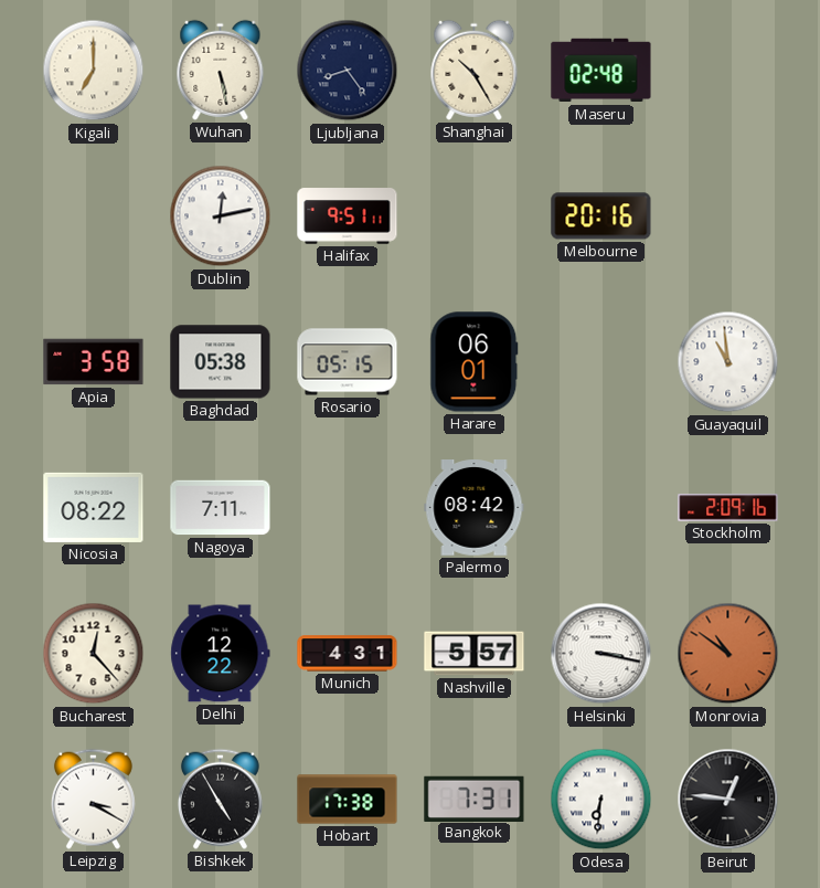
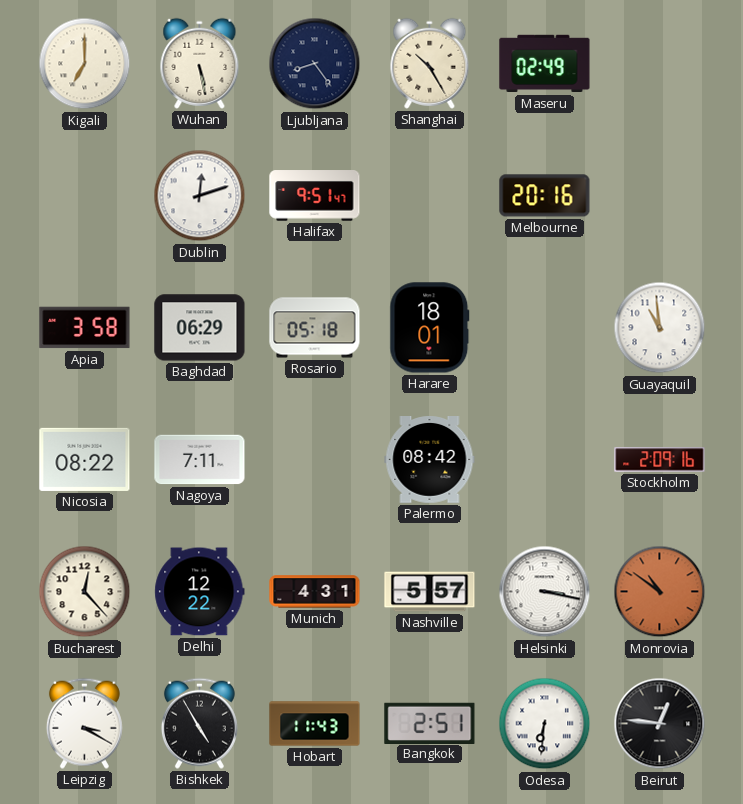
Maseru: 02:48 -> 02:49 (545, 64)
Dublin: 12:13 -> 12:12 (200, 196)
Halifax: 9:51:11 -> 9:51:47 (315, 196)
Baghdad: 05:38 -> 06:29 (200, 328)
Rosario: 05:15 -> 05:18 (315, 328)
Harare: 06:01 -> 18:01 (430, 328)
Hobart: 17:38 -> 11:43 (315, 724)
Bangkok: 7:31 -> 2:51 (430, 723)
